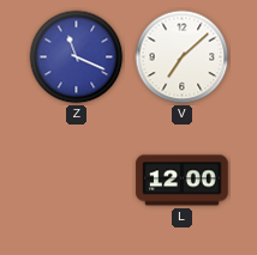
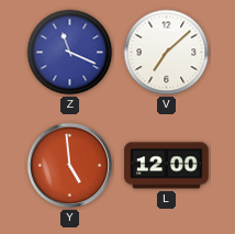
Y: none -> 4:59 (70, 166)
